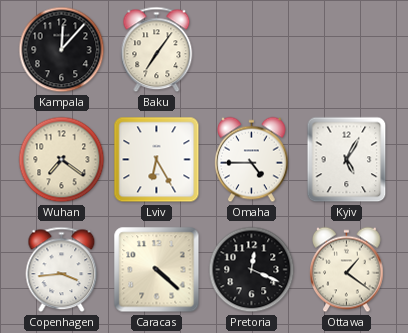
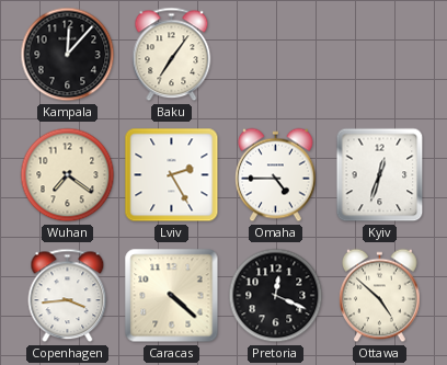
Lviv: 6:25 -> 2:25 (172, 175)
Kyiv: 5:05 -> 12:33 (380, 175)
Ottawa: 1:21 -> 4:52 (380, 296)
